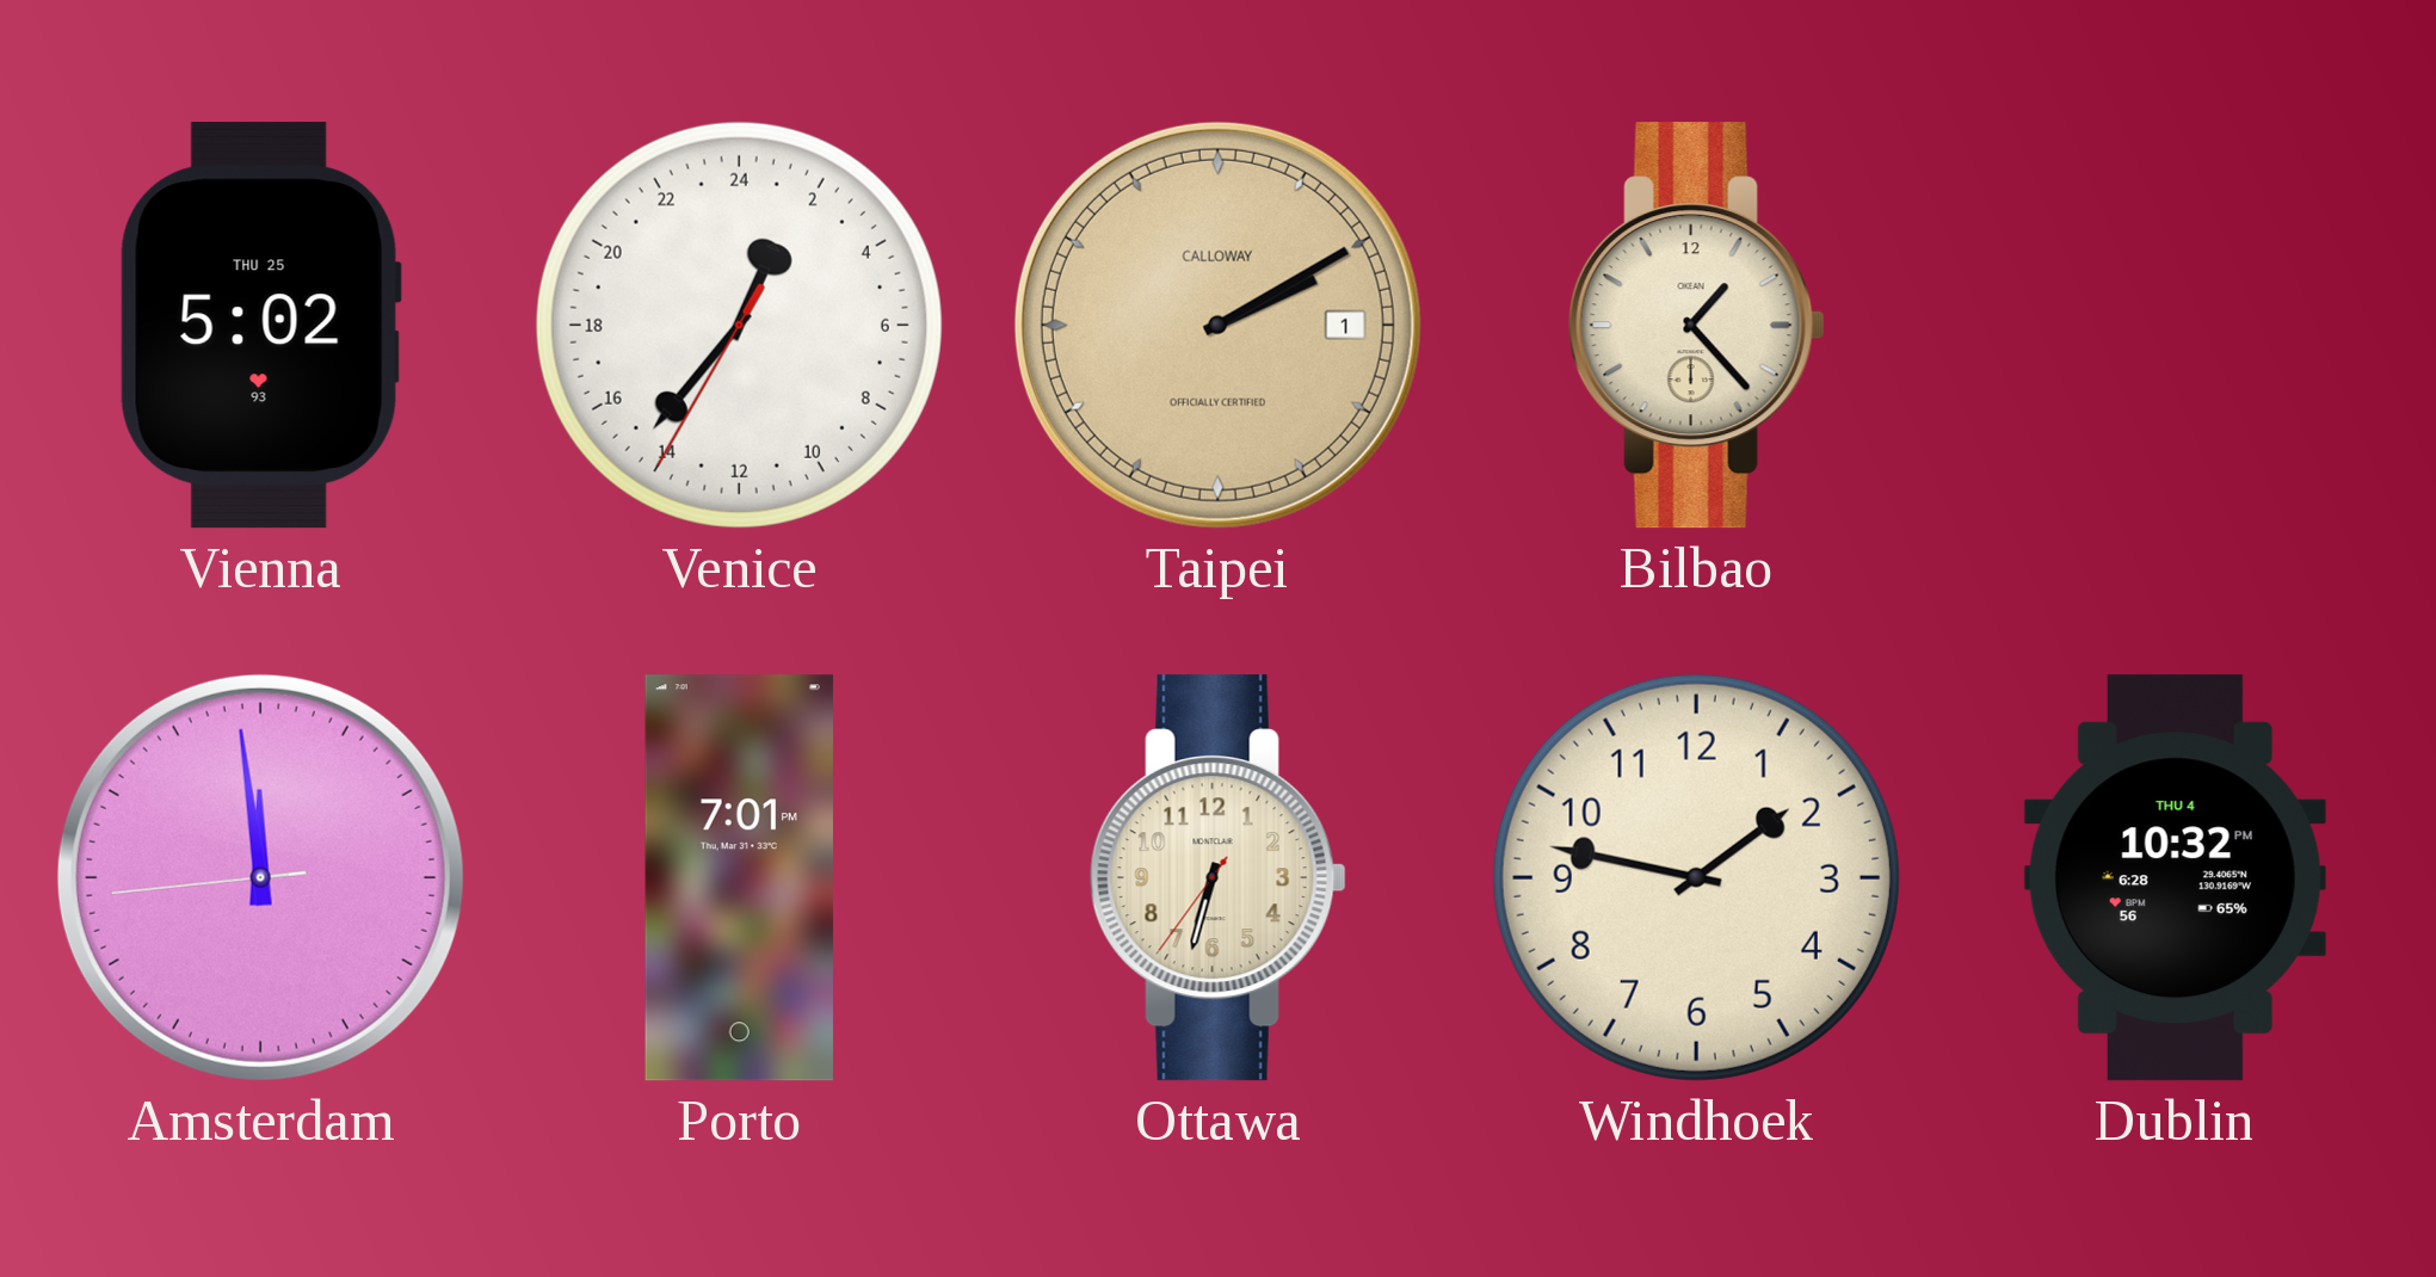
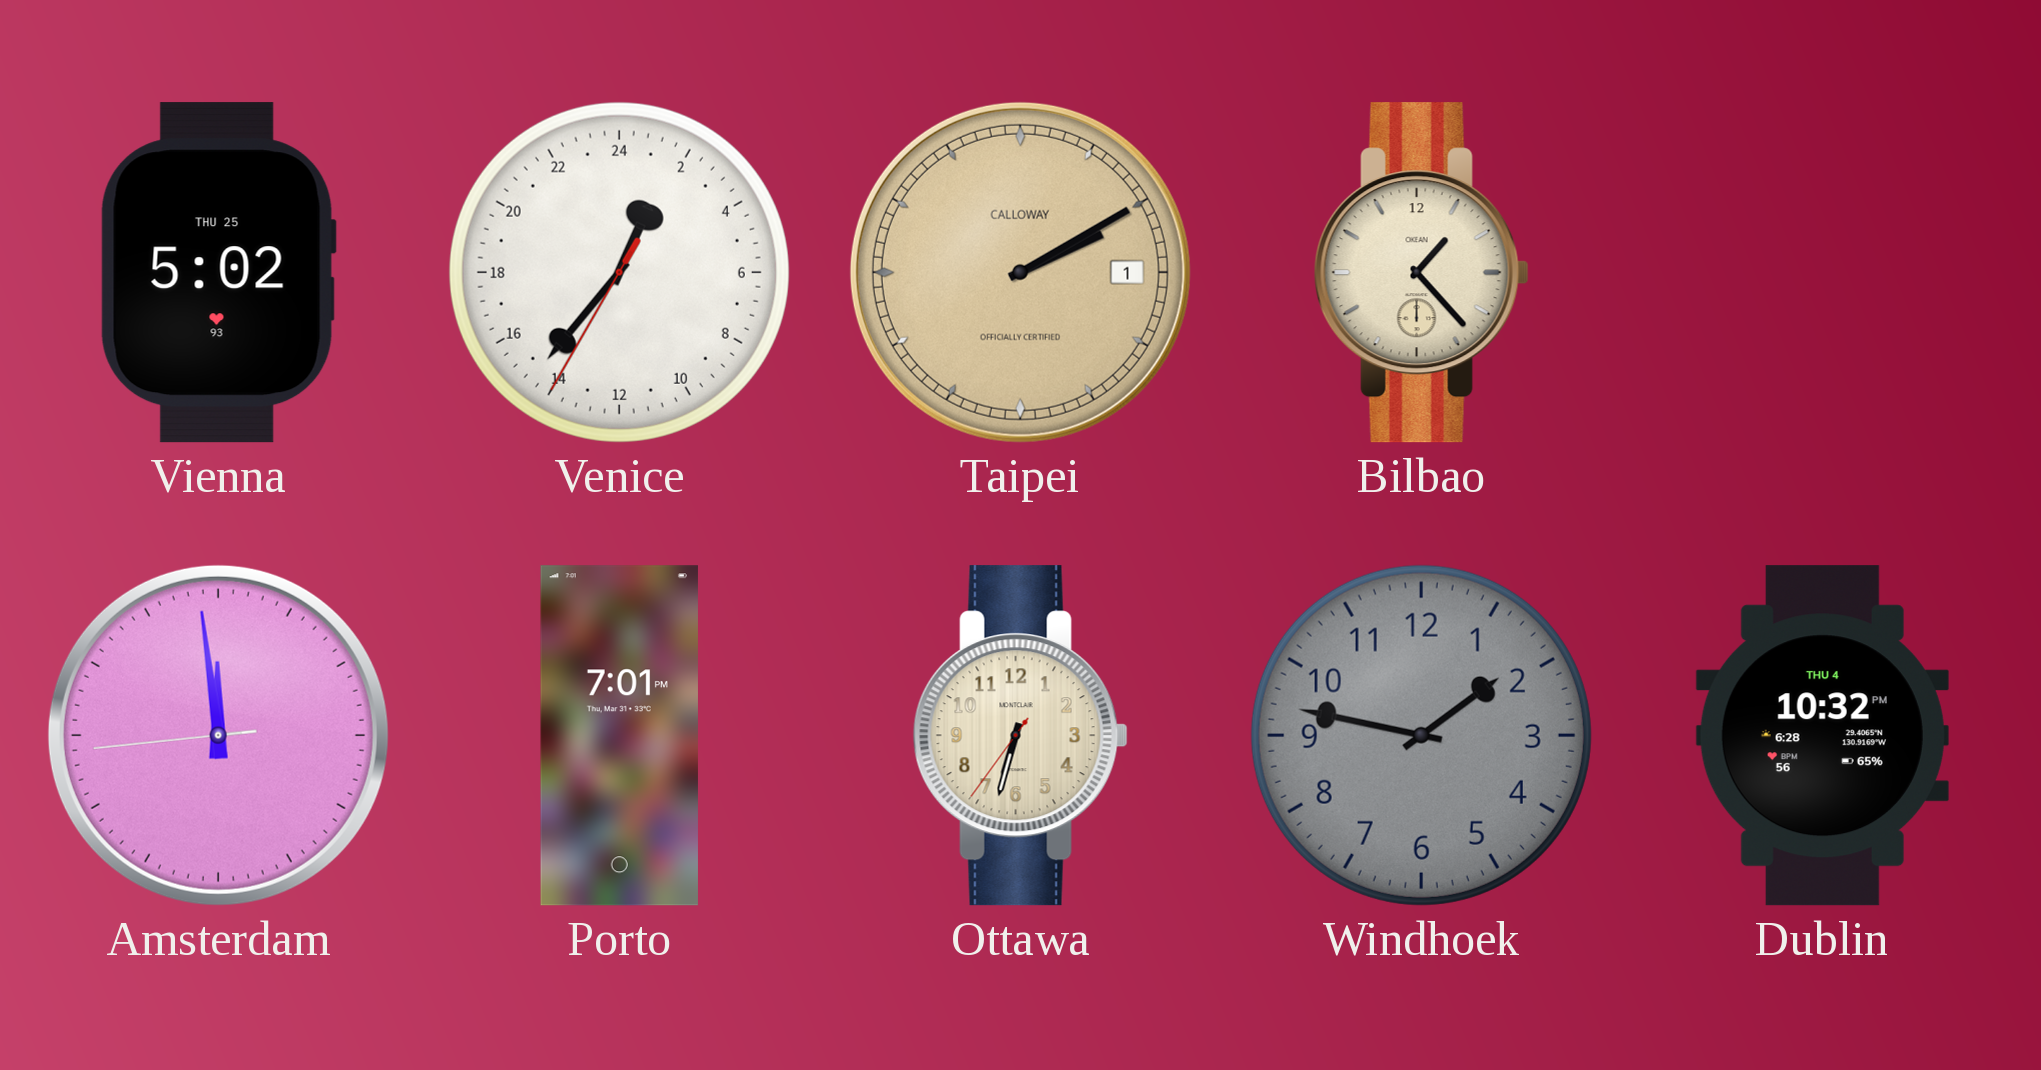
Windhoek dial: cream -> grey (1421, 735)
